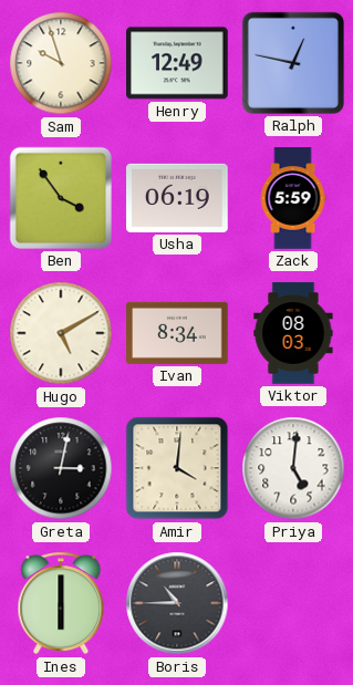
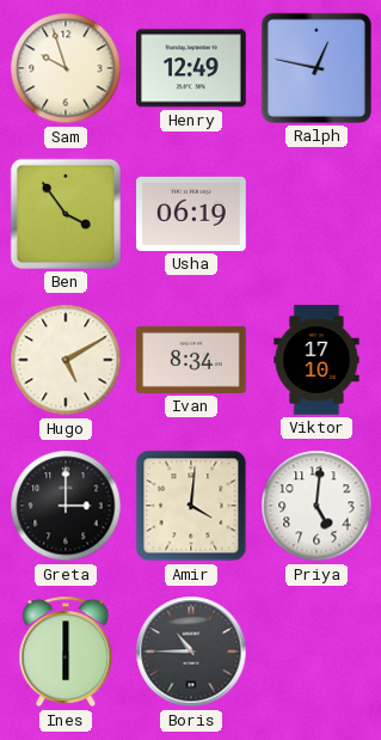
Zack: 5:59 -> none (293, 198)
Viktor: 08:03 -> 17:10 (317, 360)
Greta: 3:02 -> 3:00 (66, 506)
